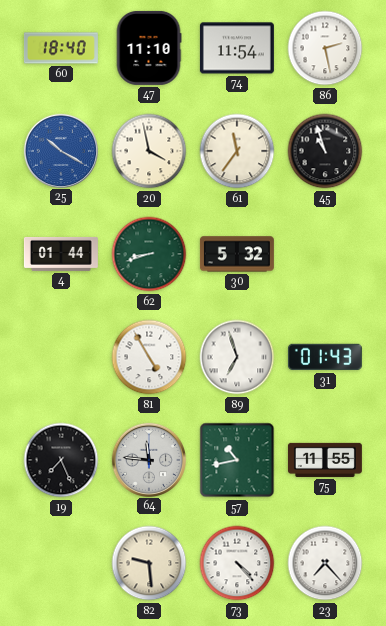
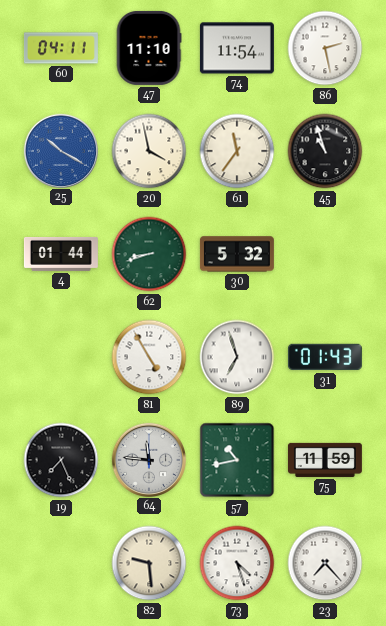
60: 18:40 -> 04:11 (61, 48)
75: 11:55 -> 11:59 (325, 460)
73: 4:23 -> 4:27 (237, 563)
